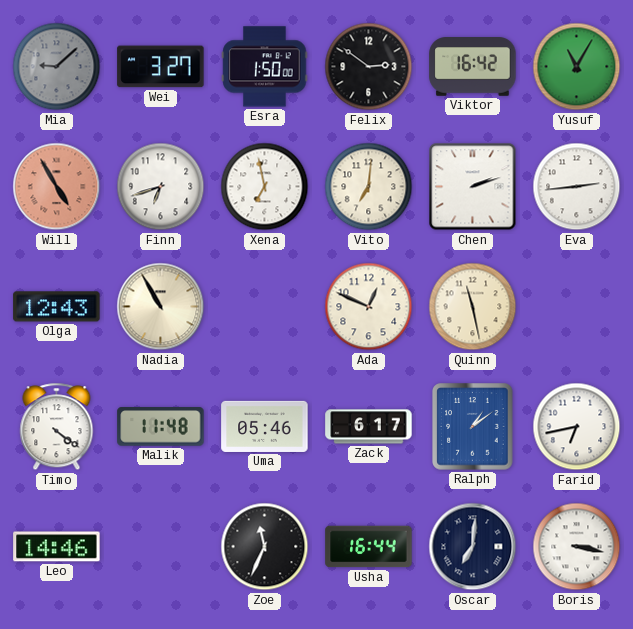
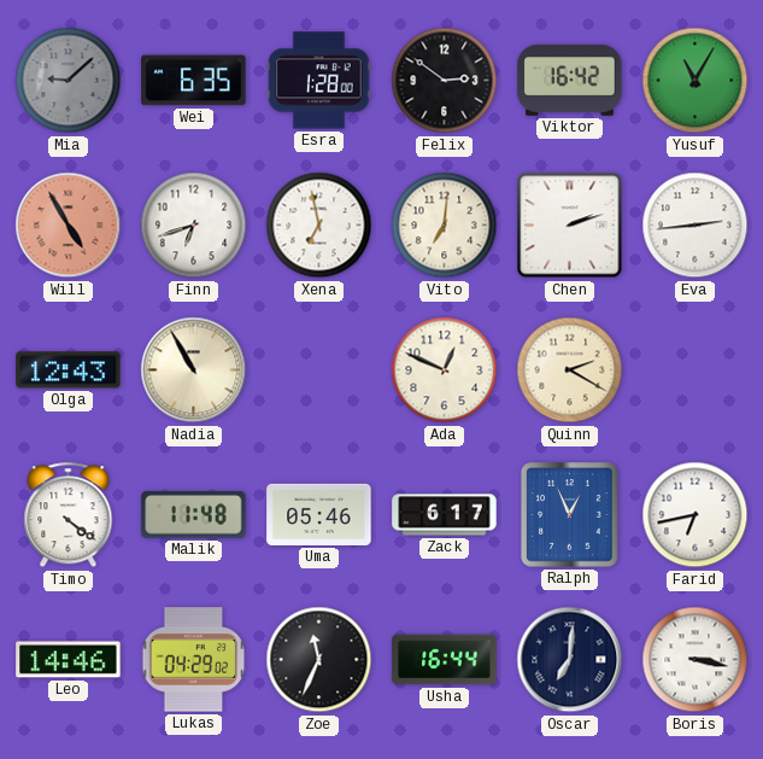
Wei: 3:27 -> 6:35 (194, 81)
Esra: 1:50 -> 1:28 (319, 81)
Quinn: 11:28 -> 2:20 (570, 370)
Ralph: 1:09 -> 12:56 (570, 515)
Lukas: none -> 04:29 (194, 660)
